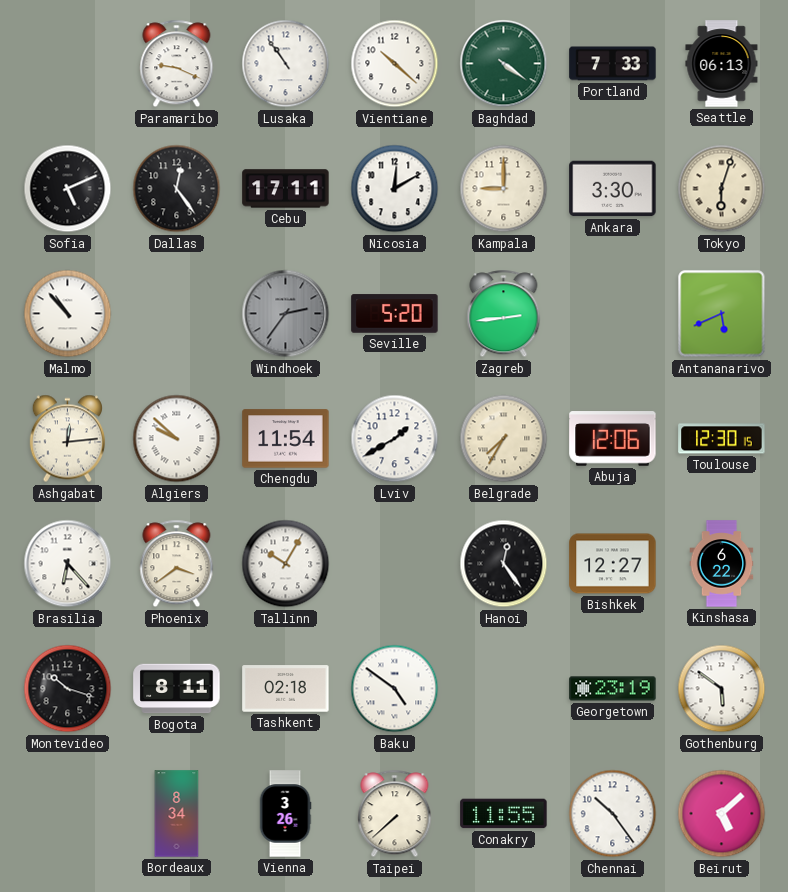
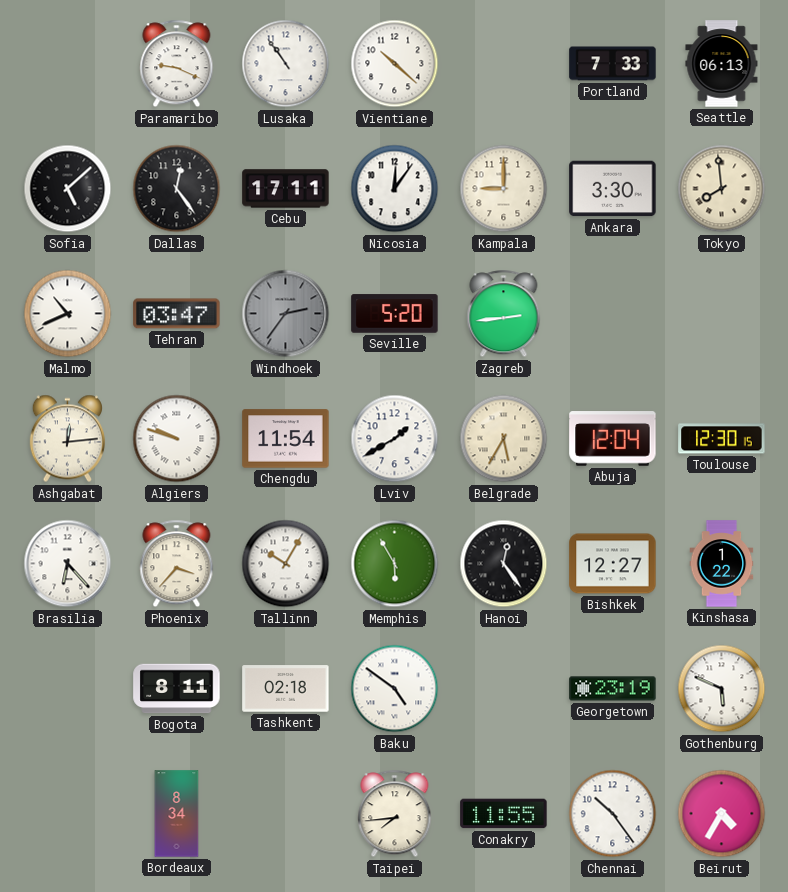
Baghdad: 4:21 -> none (504, 64)
Sofia: 5:11 -> 5:08 (68, 189)
Nicosia: 12:10 -> 12:06 (395, 189)
Tokyo: 6:03 -> 7:59 (722, 189)
Malmo: 10:53 -> 10:41 (68, 314)
Tehran: none -> 03:47 (177, 314)
Antananarivo: 5:41 -> none (722, 314)
Algiers: 9:52 -> 9:48 (177, 439)
Belgrade: 7:35 -> 5:35 (504, 439)
Abuja: 12:06 -> 12:04 (613, 439)
Phoenix: 3:39 -> 3:37 (177, 564)
Memphis: none -> 5:55 (395, 564)
Kinshasa: 6:22 -> 1:22 (722, 564)
Montevideo: 10:18 -> none (68, 689)
Gothenburg: 5:51 -> 5:49 (722, 689)
Vienna: 3:26 -> none (285, 814)
Taipei: 7:38 -> 7:44 (395, 814)
Beirut: 5:08 -> 4:35 (722, 814)
